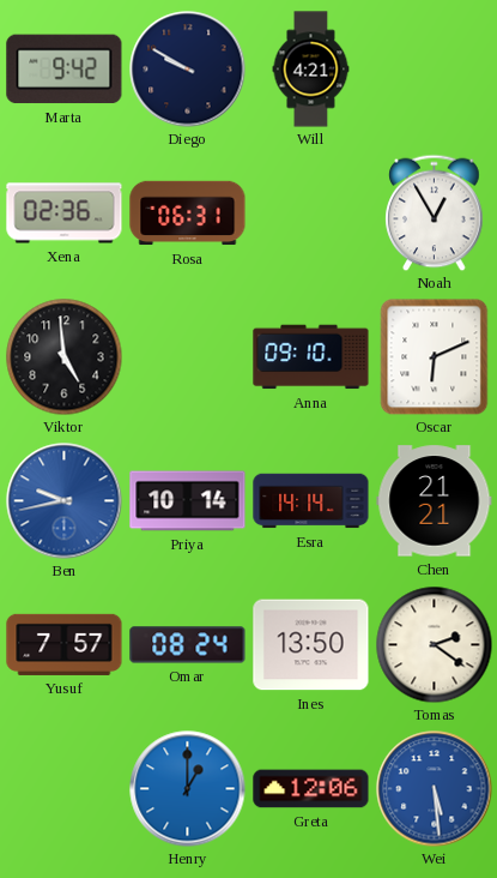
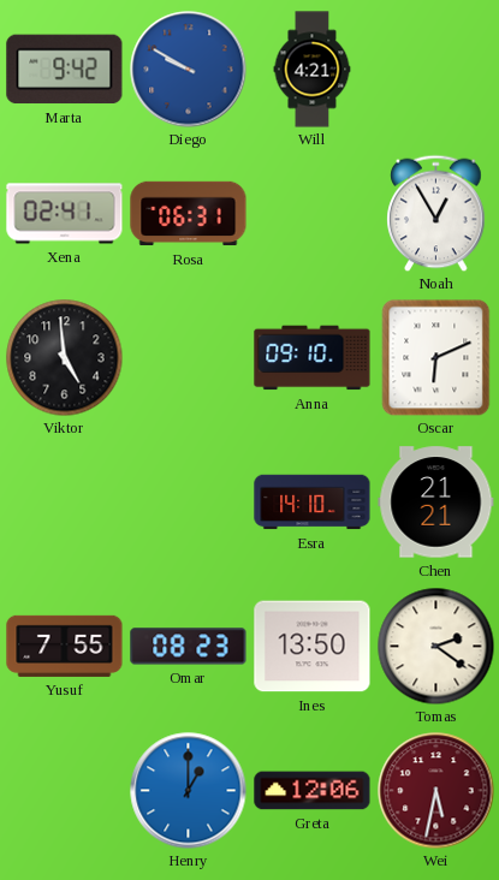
Diego dial: navy -> blue (189, 70)
Xena: 02:36 -> 02:41 (65, 214)
Ben: 9:43 -> none (65, 501)
Priya: 10:14 -> none (188, 501)
Esra: 14:14 -> 14:10 (313, 503)
Yusuf: 7:57 -> 7:55 (65, 646)
Omar: 08:24 -> 08:23 (189, 647)
Wei: 5:29 -> 5:32 (436, 791)
Wei dial: blue -> burgundy (436, 791)
